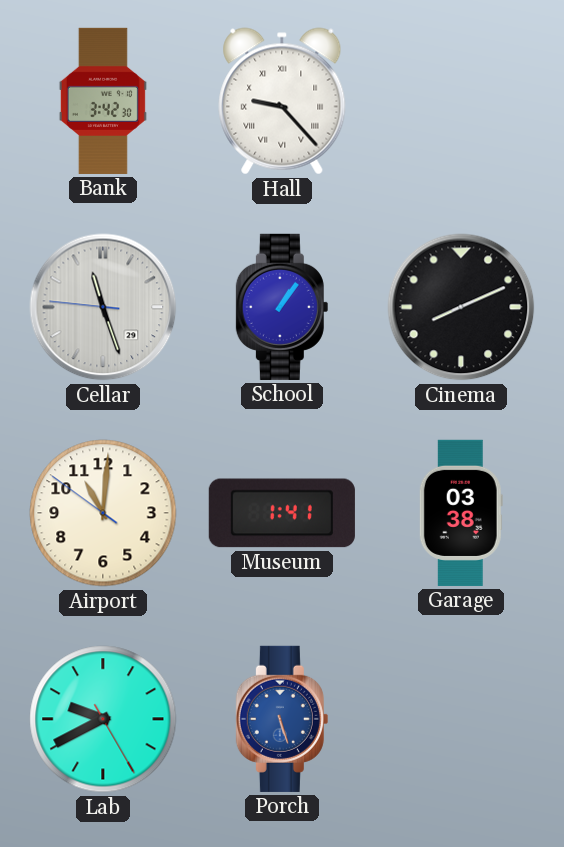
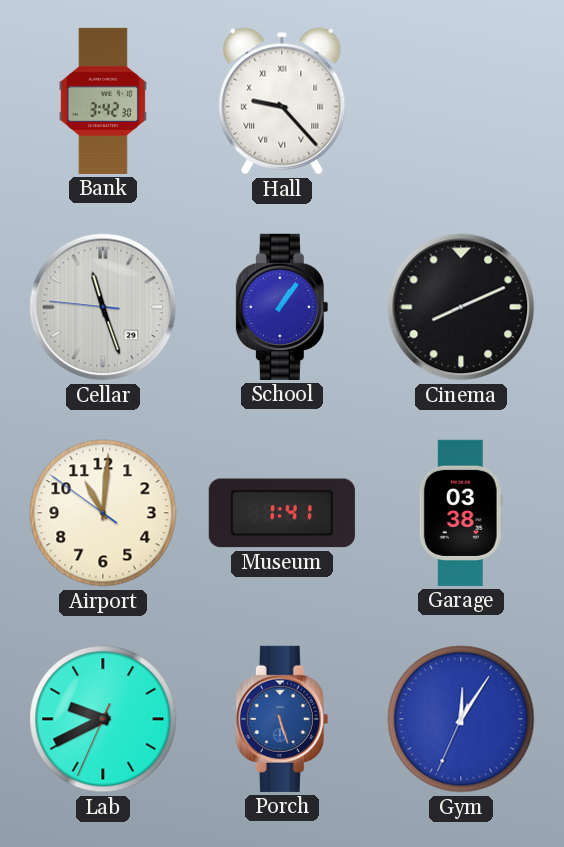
Lab: 9:40:25 -> 9:40:34 (103, 719)
Gym: none -> 12:05 (461, 719)
